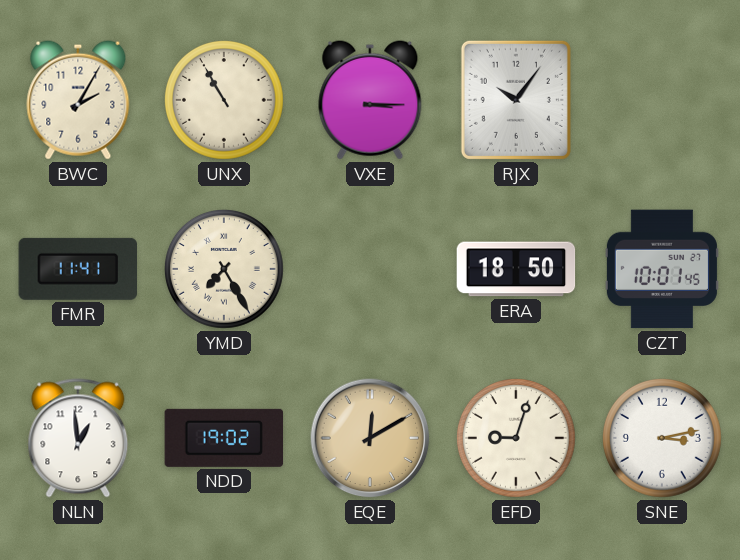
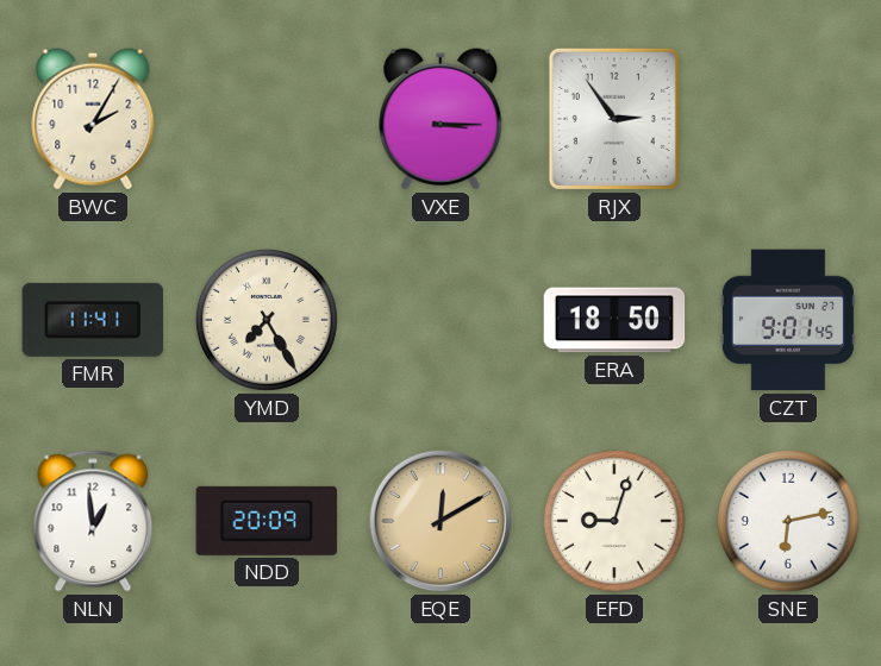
UNX: 10:55 -> none (224, 100)
RJX: 10:06 -> 2:54 (614, 119)
CZT: 10:01 -> 9:01 (788, 320)
NDD: 19:02 -> 20:09 (267, 521)
SNE: 3:13 -> 6:13 (788, 521)
